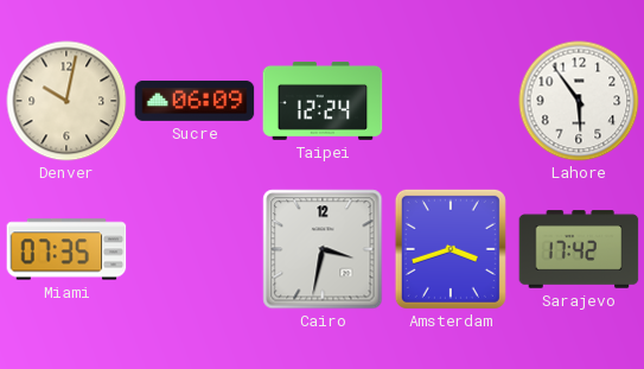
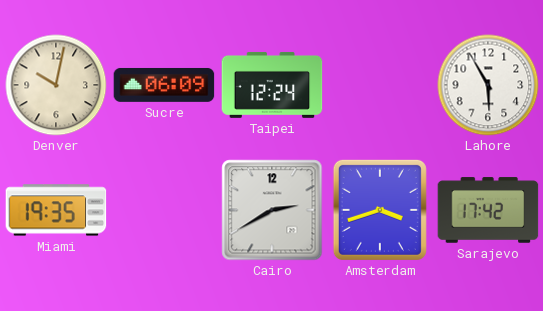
Lahore: 5:54 -> 5:55 (488, 85)
Miami: 07:35 -> 19:35 (56, 210)
Cairo: 3:32 -> 2:40 (272, 210)
